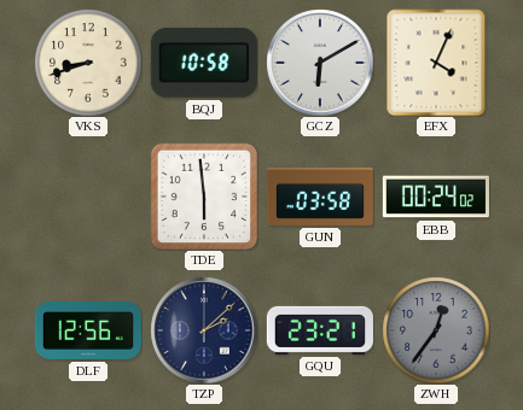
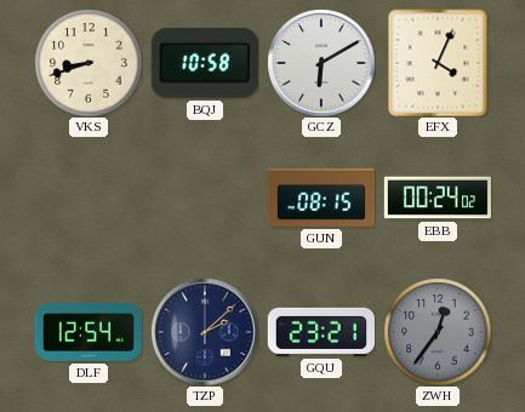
TDE: 5:59 -> none (203, 195)
GUN: 03:58 -> 08:15 (321, 198)
DLF: 12:56 -> 12:54 (89, 332)
